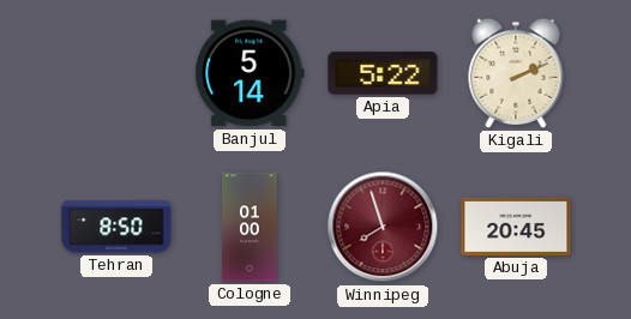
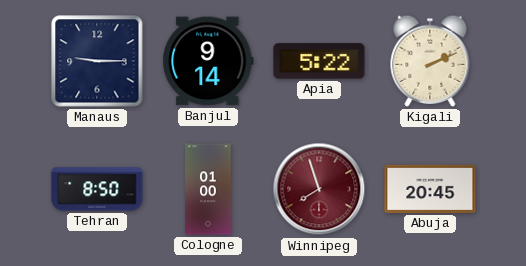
Manaus: none -> 9:15 (97, 61)
Banjul: 5:14 -> 9:14 (208, 61)
